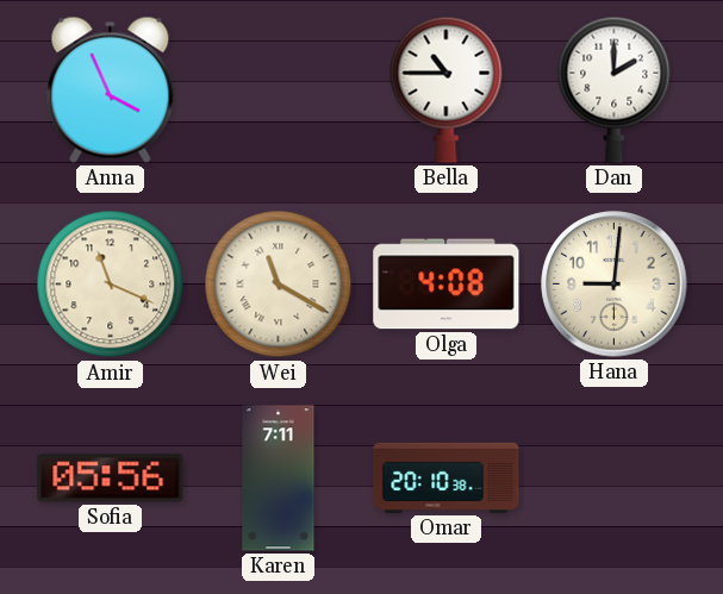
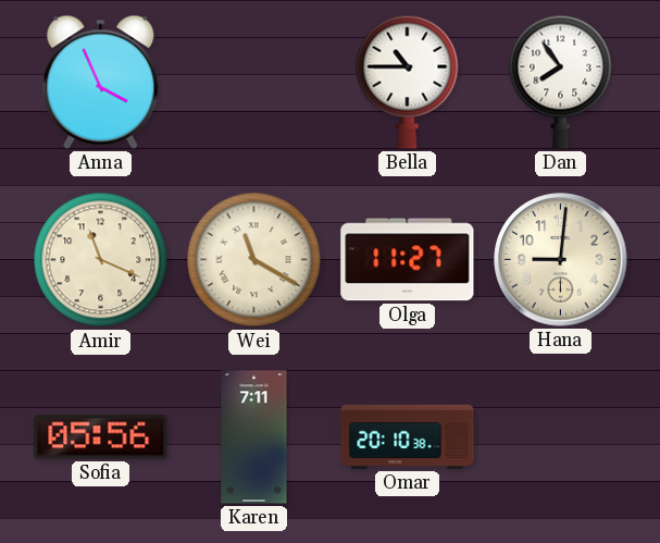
Dan: 2:00 -> 7:54 (561, 82)
Olga: 4:08 -> 11:27 (408, 260)
